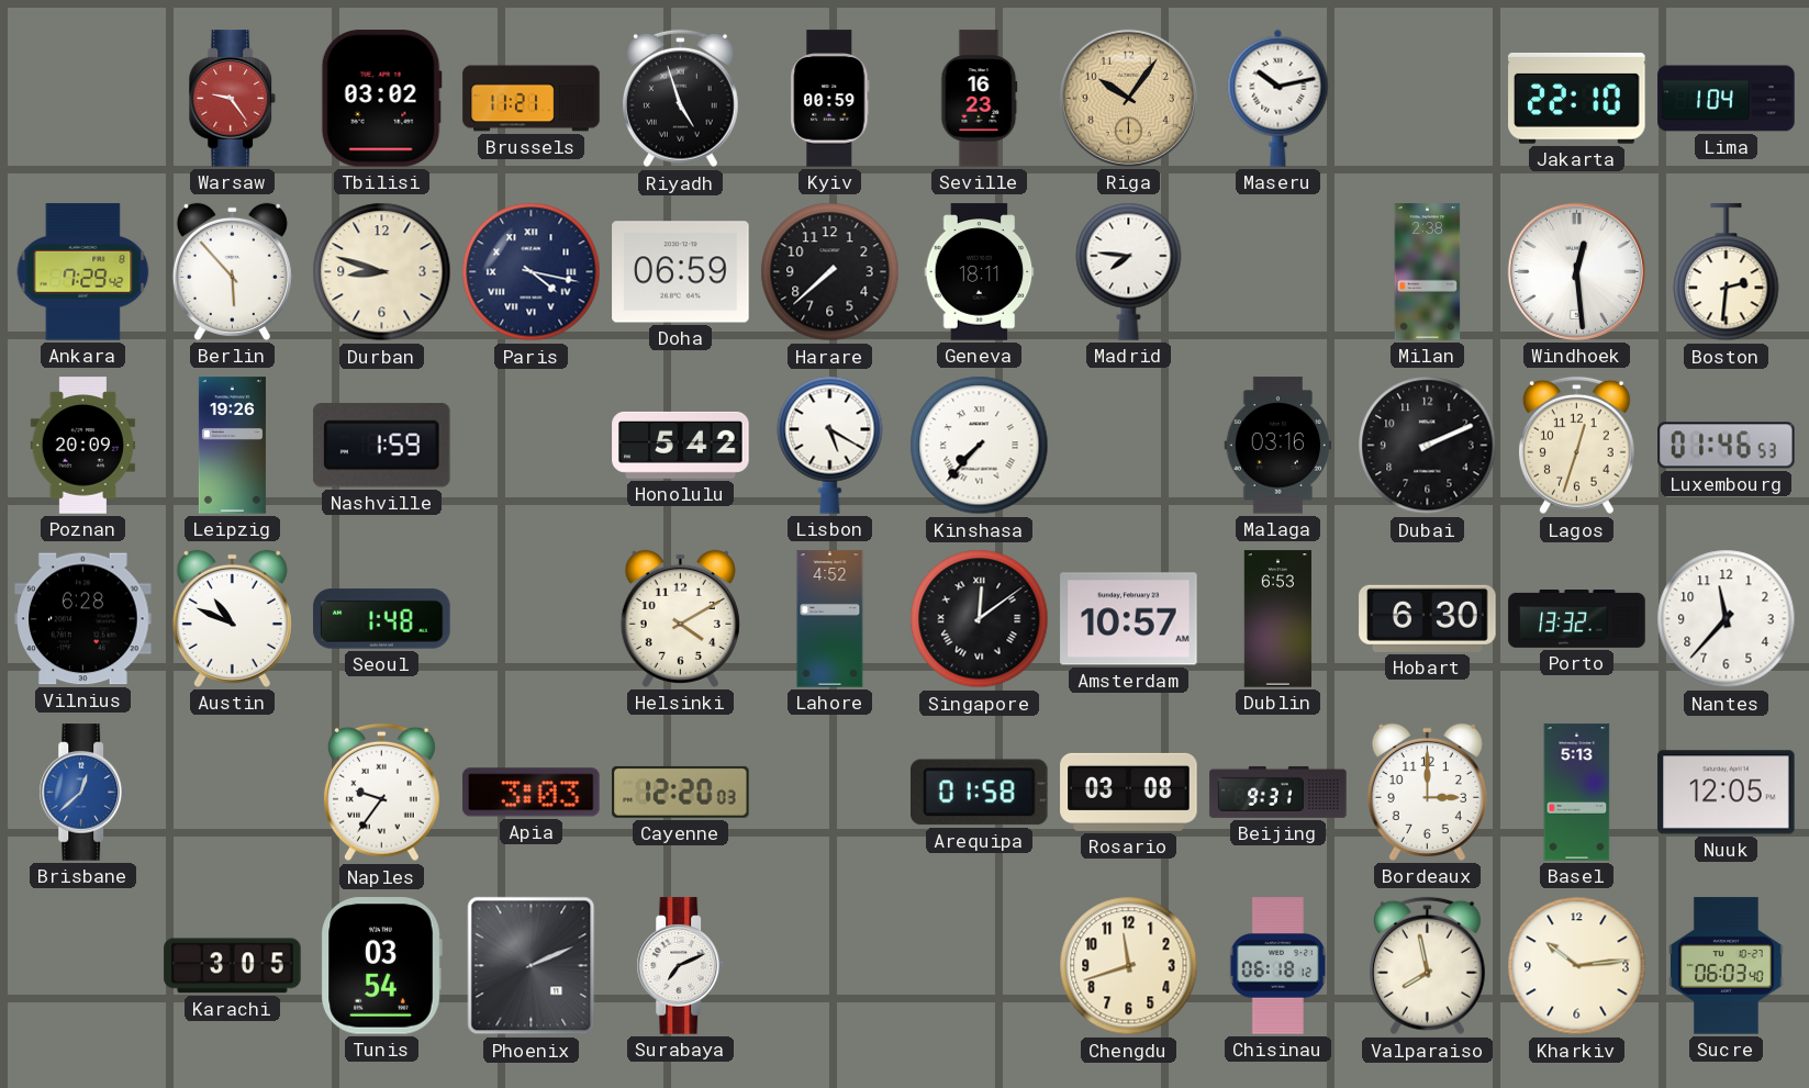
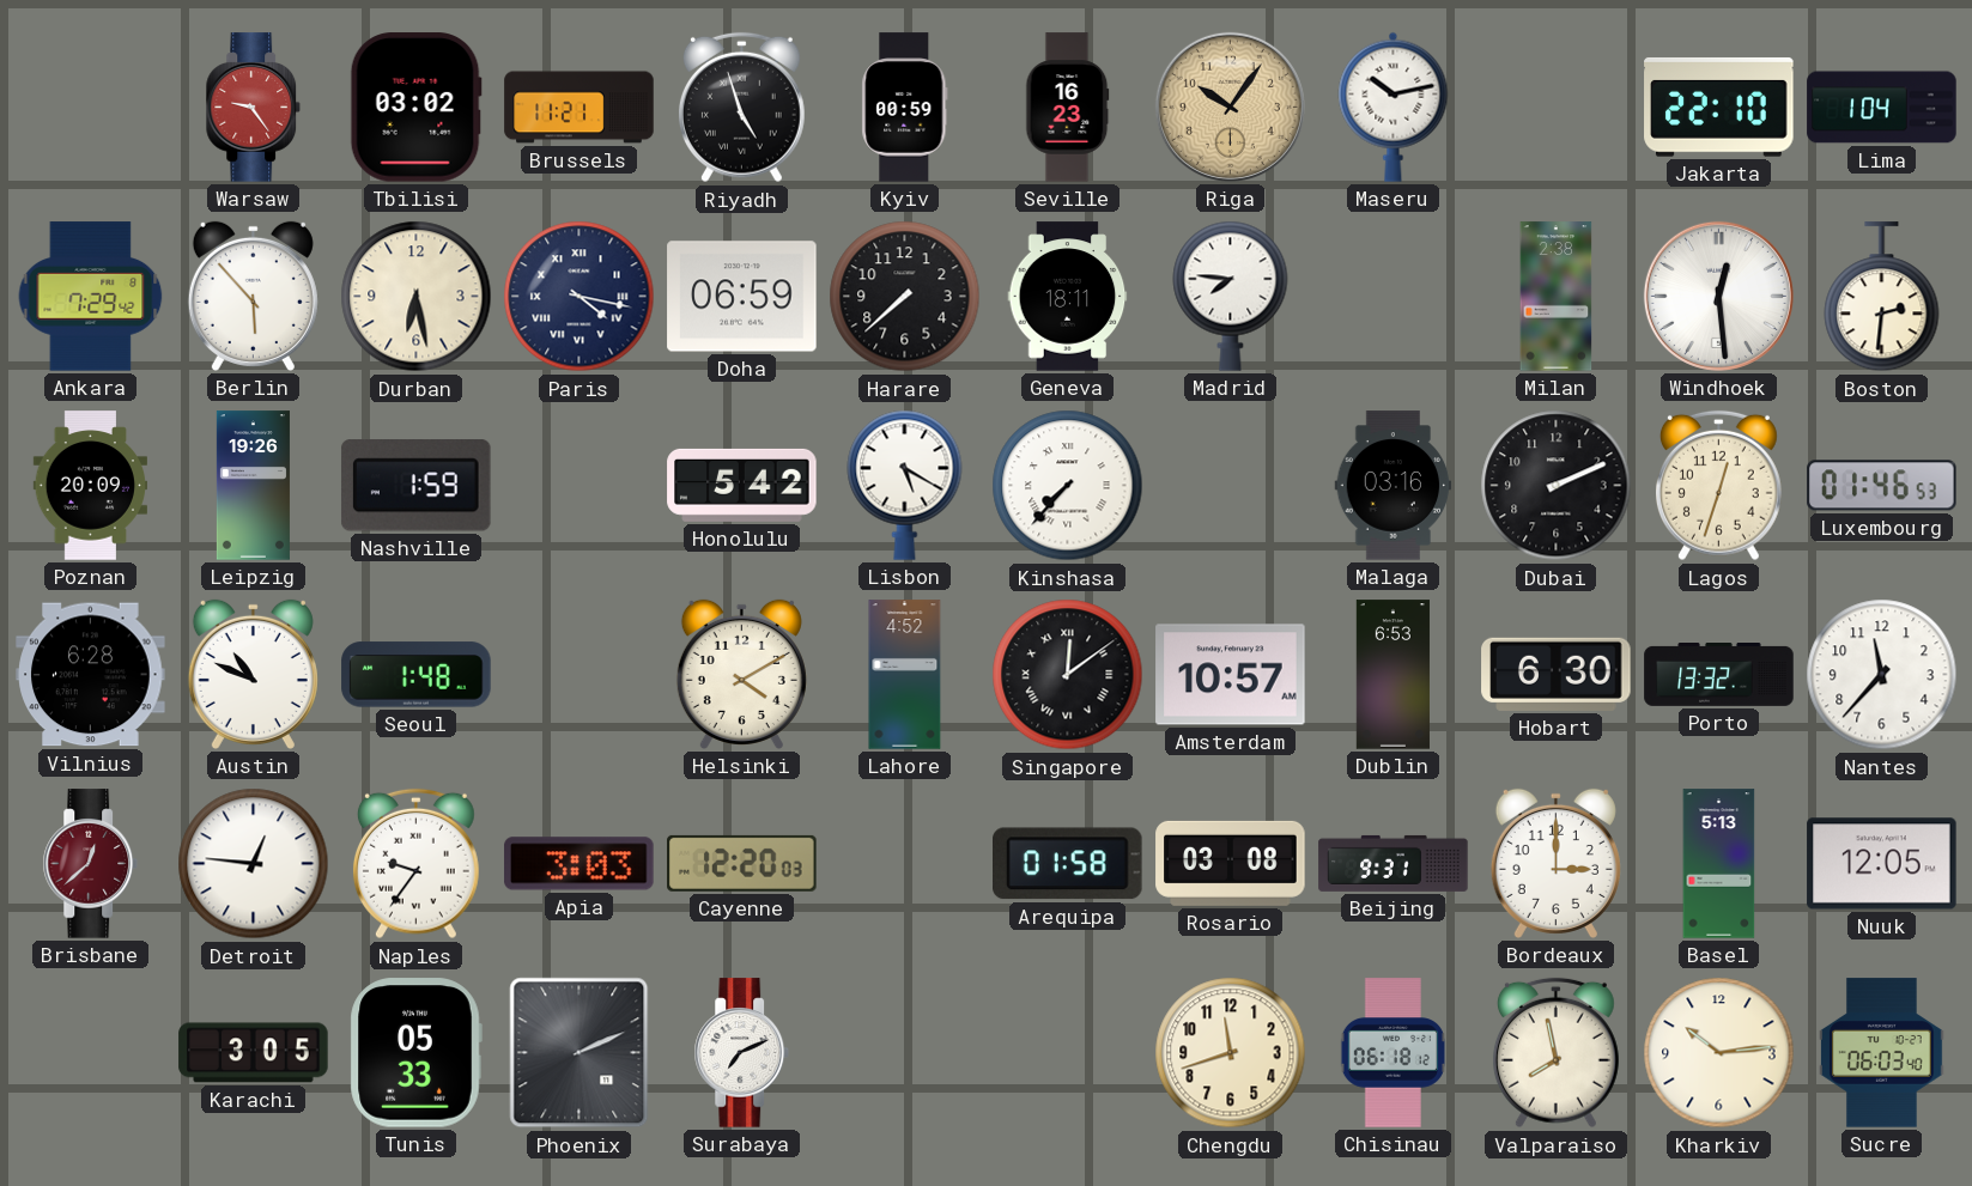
Durban: 8:48 -> 6:28 (417, 297)
Brisbane dial: blue -> burgundy (91, 864)
Detroit: none -> 12:46 (254, 864)
Tunis: 03:54 -> 05:33 (415, 1053)
